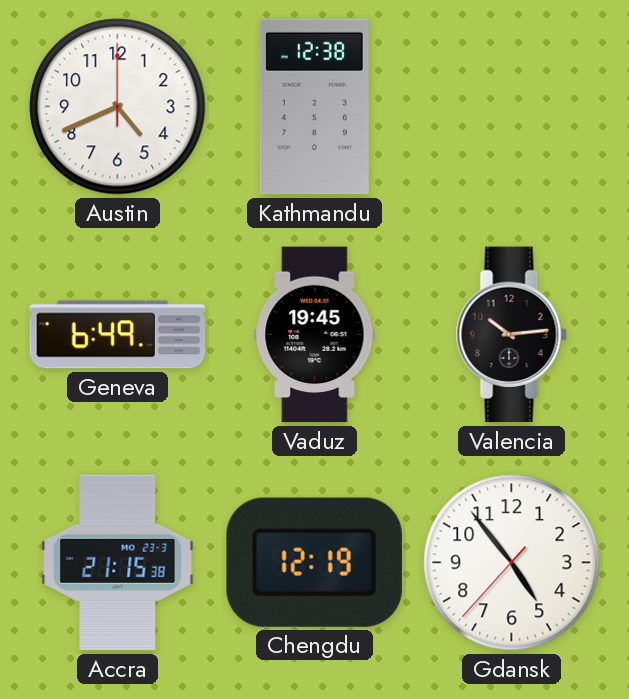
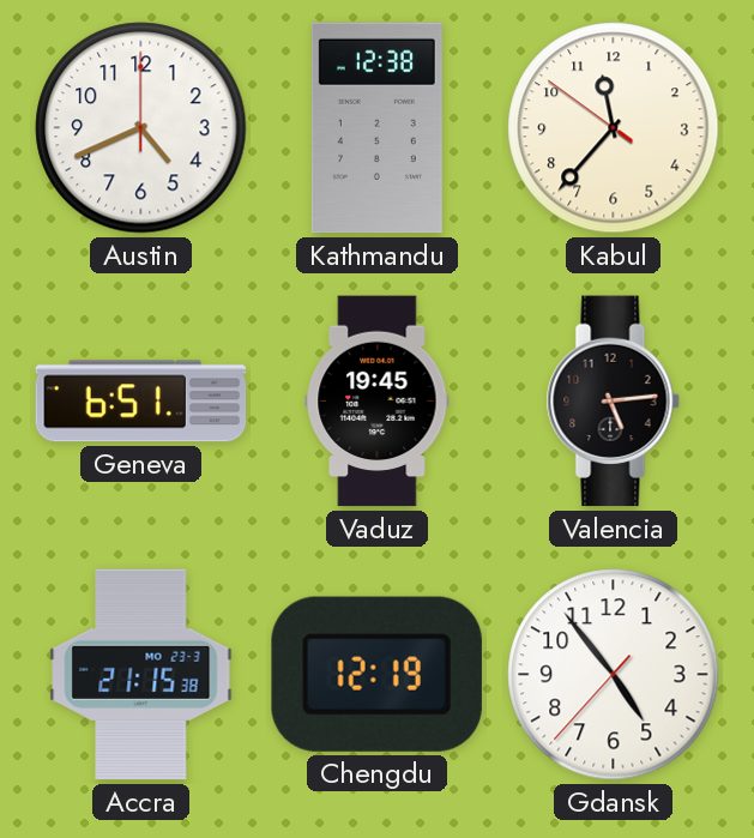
Kabul: none -> 11:36 (614, 128)
Geneva: 6:49 -> 6:51 (141, 402)
Valencia: 10:14 -> 5:14 (613, 402)
